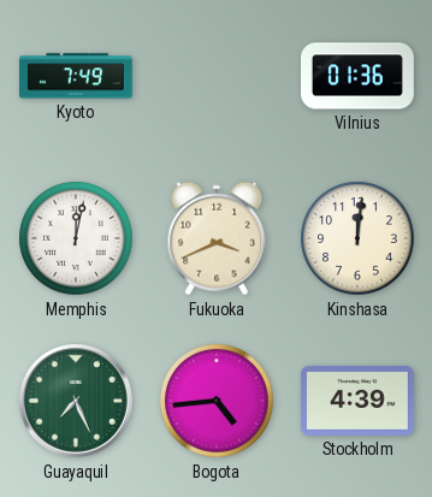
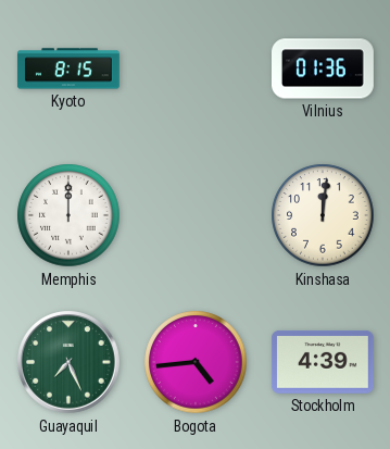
Kyoto: 7:49 -> 8:15 (68, 68)
Memphis: 12:02 -> 12:00 (68, 215)
Fukuoka: 3:41 -> none (217, 238)
